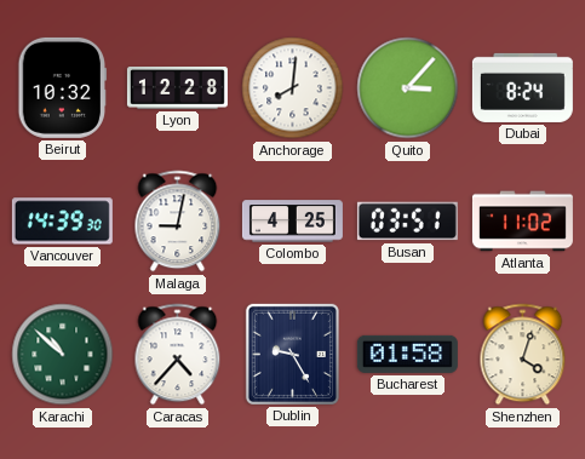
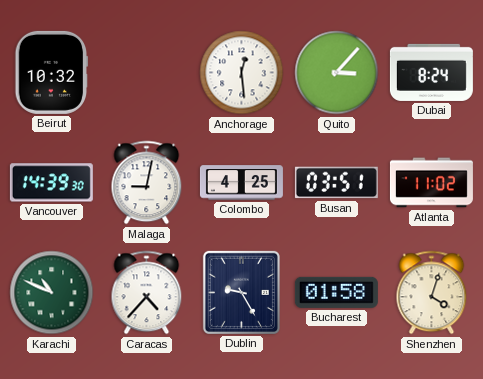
Lyon: 12:28 -> none (177, 88)
Anchorage: 8:01 -> 12:29 (242, 73)
Karachi: 10:52 -> 10:49 (52, 293)
